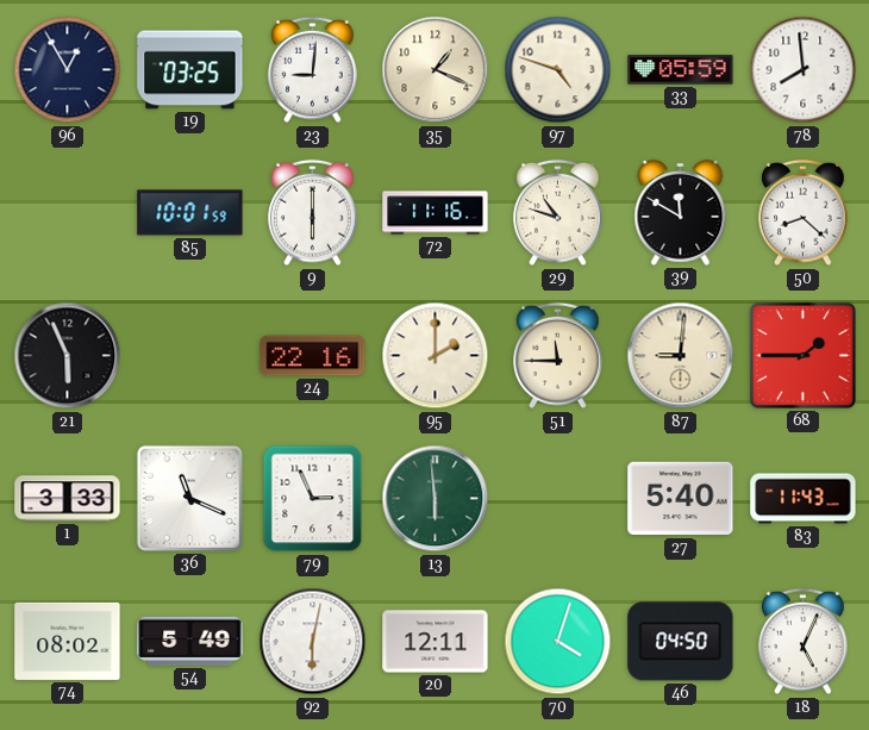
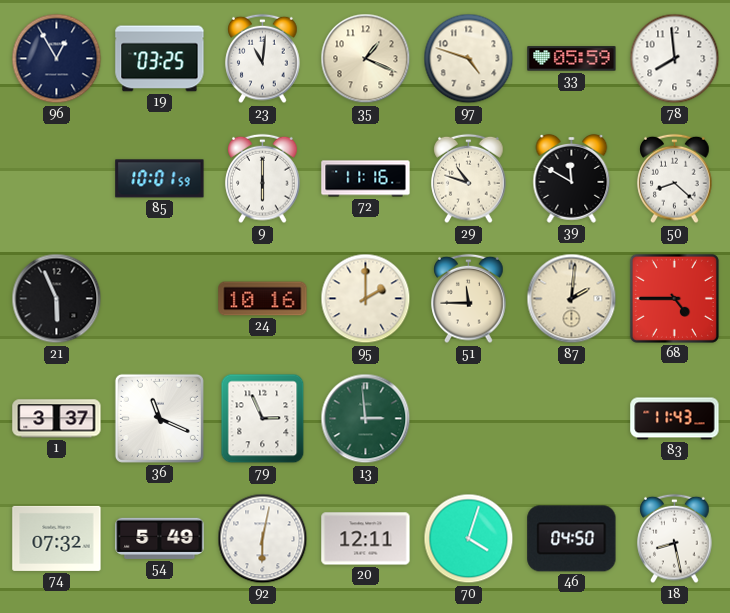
23: 9:01 -> 11:01 (263, 59)
24: 22:16 -> 10:16 (263, 299)
87: 9:01 -> 2:01 (572, 299)
68: 1:45 -> 4:45 (674, 298)
1: 3:33 -> 3:37 (57, 419)
13: 5:59 -> 2:59 (366, 419)
27: 5:40 -> none (681, 499)
74: 08:02 -> 07:32 (57, 538)
18: 5:04 -> 8:28 (675, 539)
